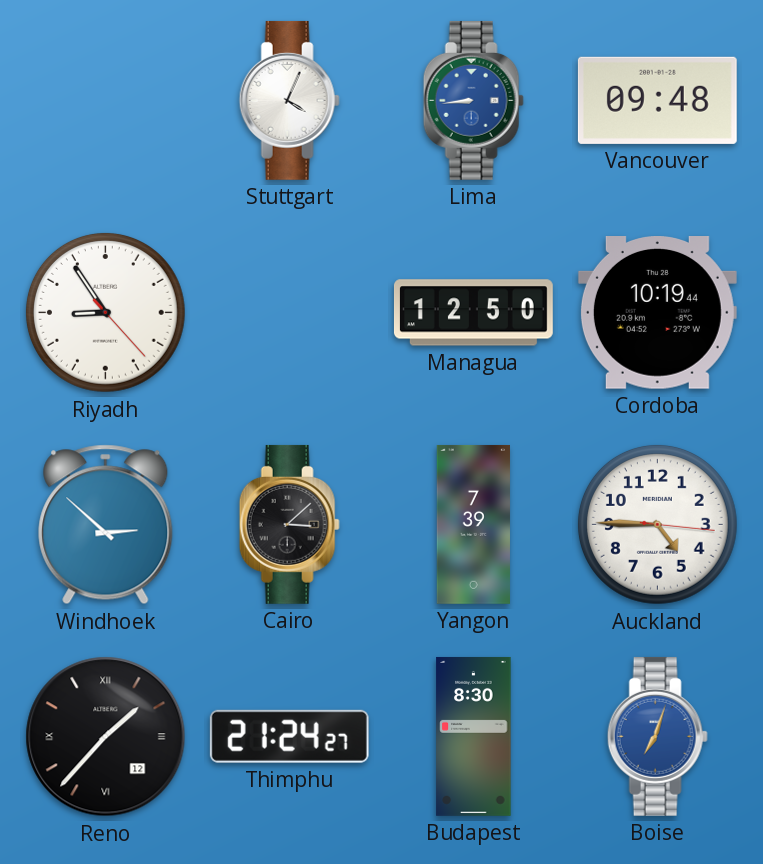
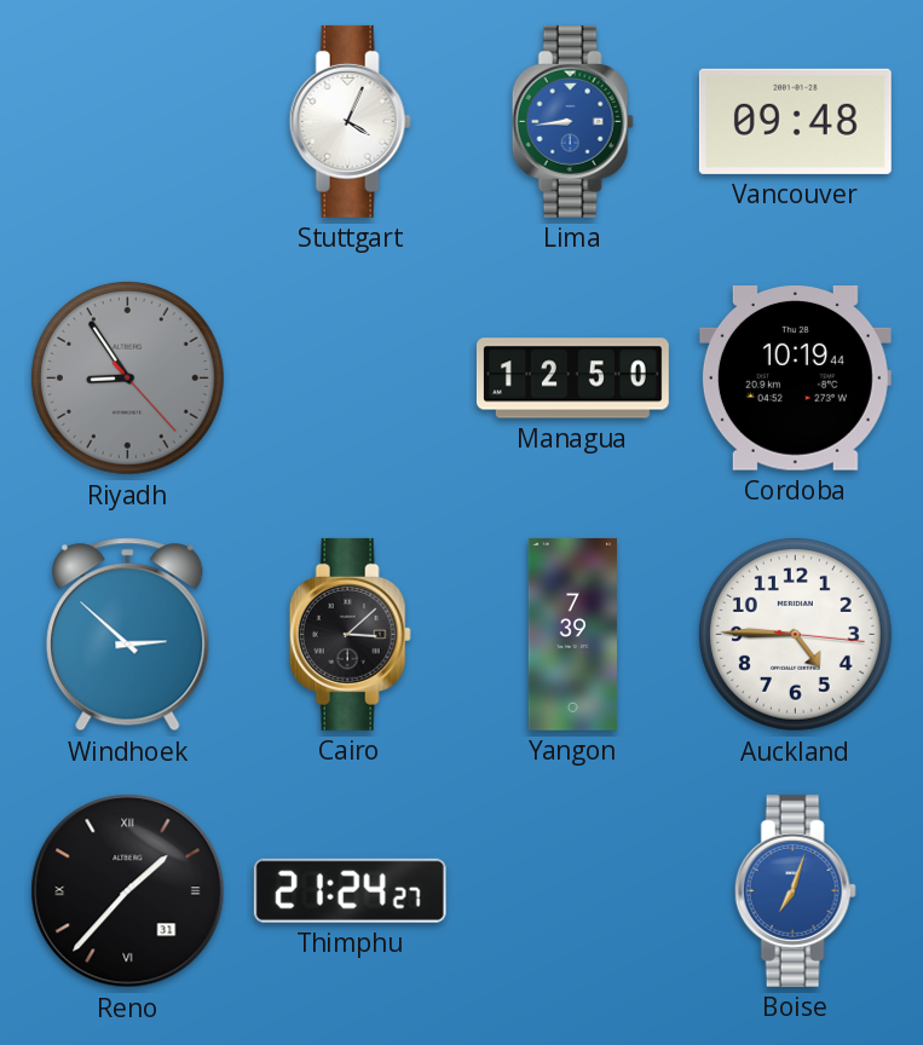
Riyadh dial: white -> grey (127, 377)
Reno date: 12 -> 31 (128, 891)
Budapest: 8:30 -> none (474, 736)
